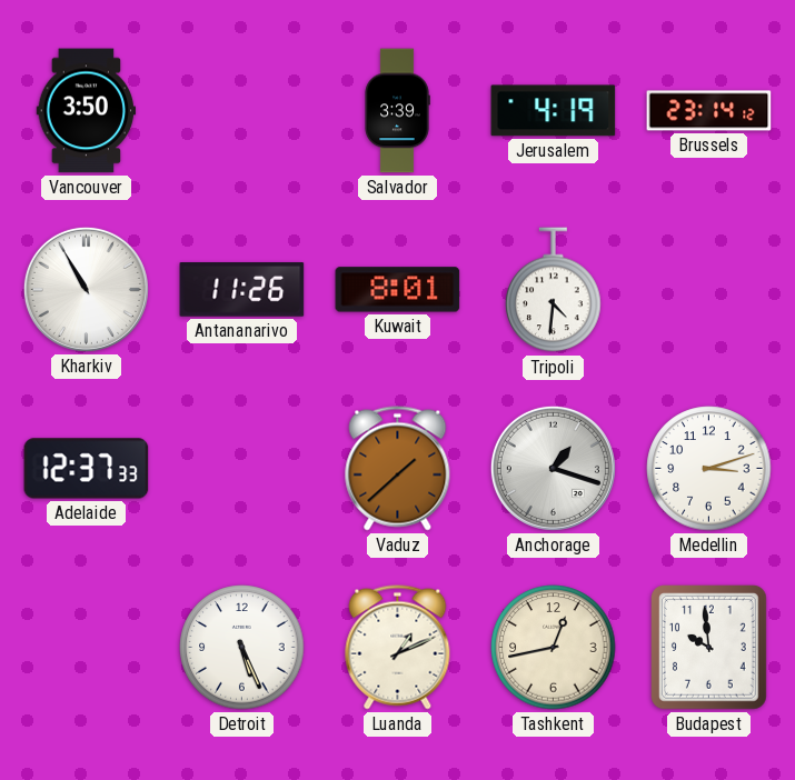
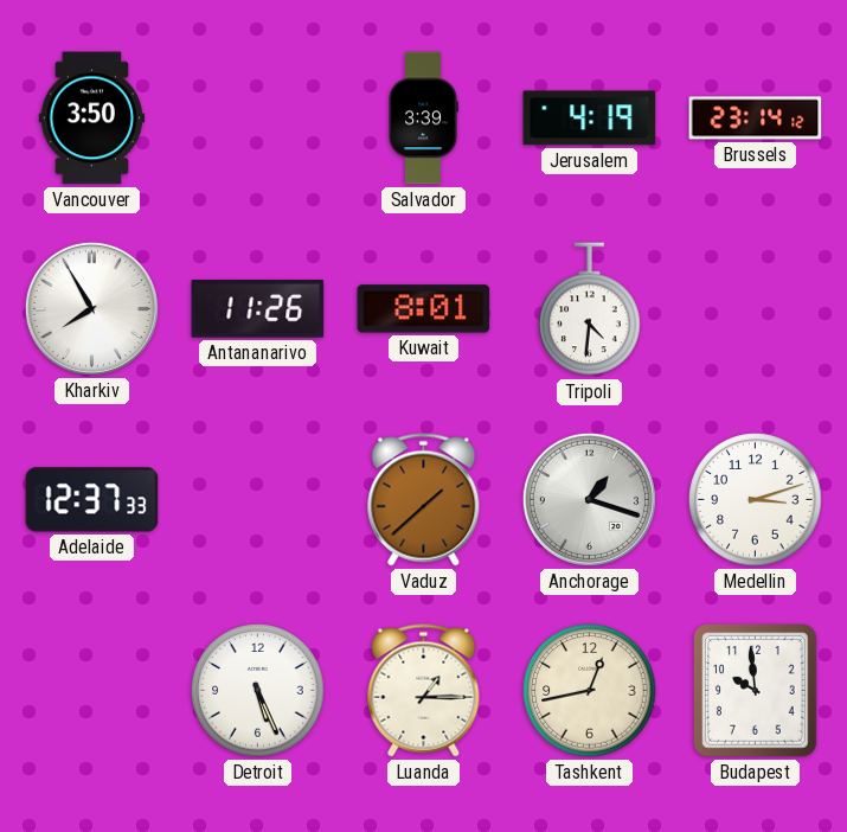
Kharkiv: 10:55 -> 7:55 (91, 308)
Luanda: 1:11 -> 1:15 (424, 691)
